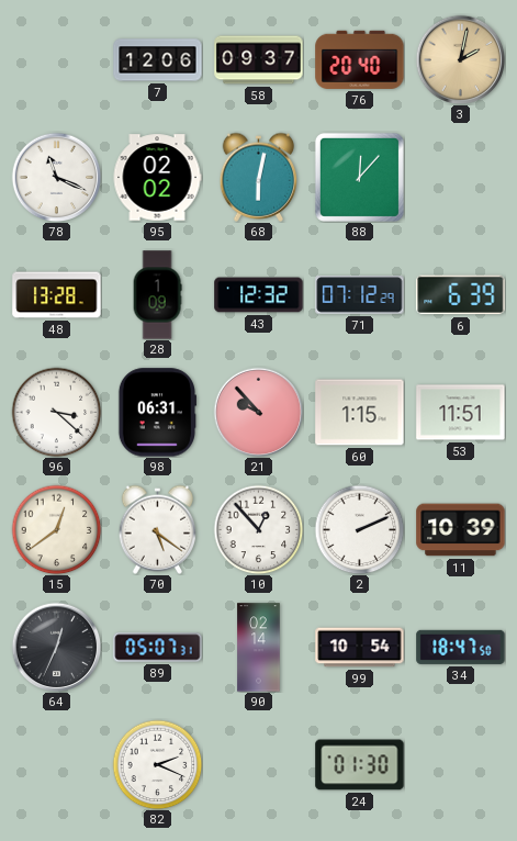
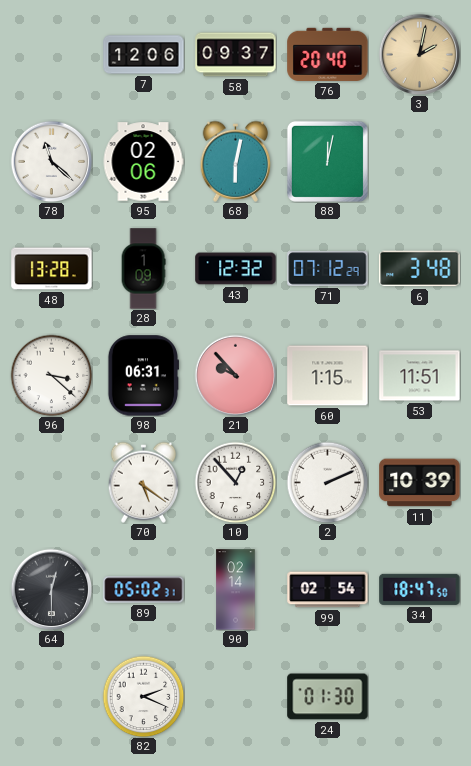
78: 11:19 -> 11:22 (51, 161)
95: 02:02 -> 02:06 (143, 162)
88: 12:07 -> 12:02 (327, 161)
6: 6:39 -> 3:48 (420, 269)
15: 12:39 -> none (56, 529)
64: 12:34 -> 12:30 (51, 589)
89: 05:07 -> 05:02 (144, 590)
99: 10:54 -> 02:54 (328, 590)
